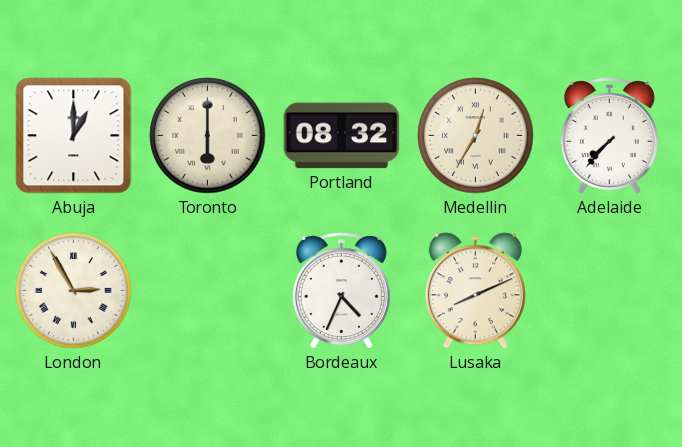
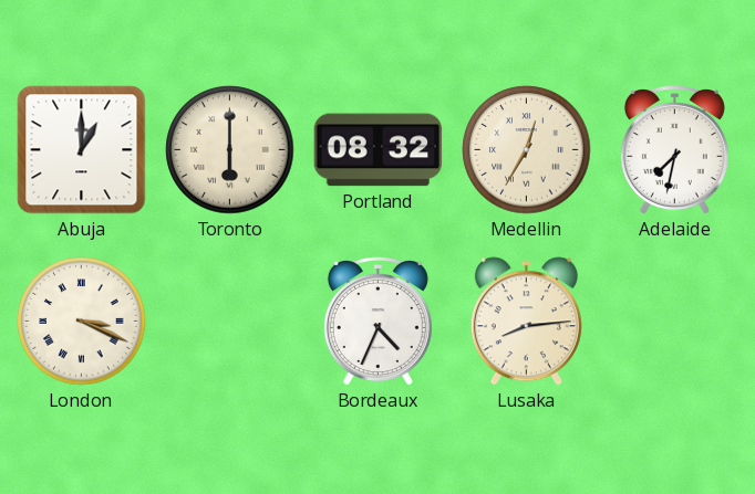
Adelaide: 7:37 -> 7:32 (674, 150)
London: 2:55 -> 3:19 (82, 322)
Lusaka: 8:11 -> 8:14 (526, 322)
